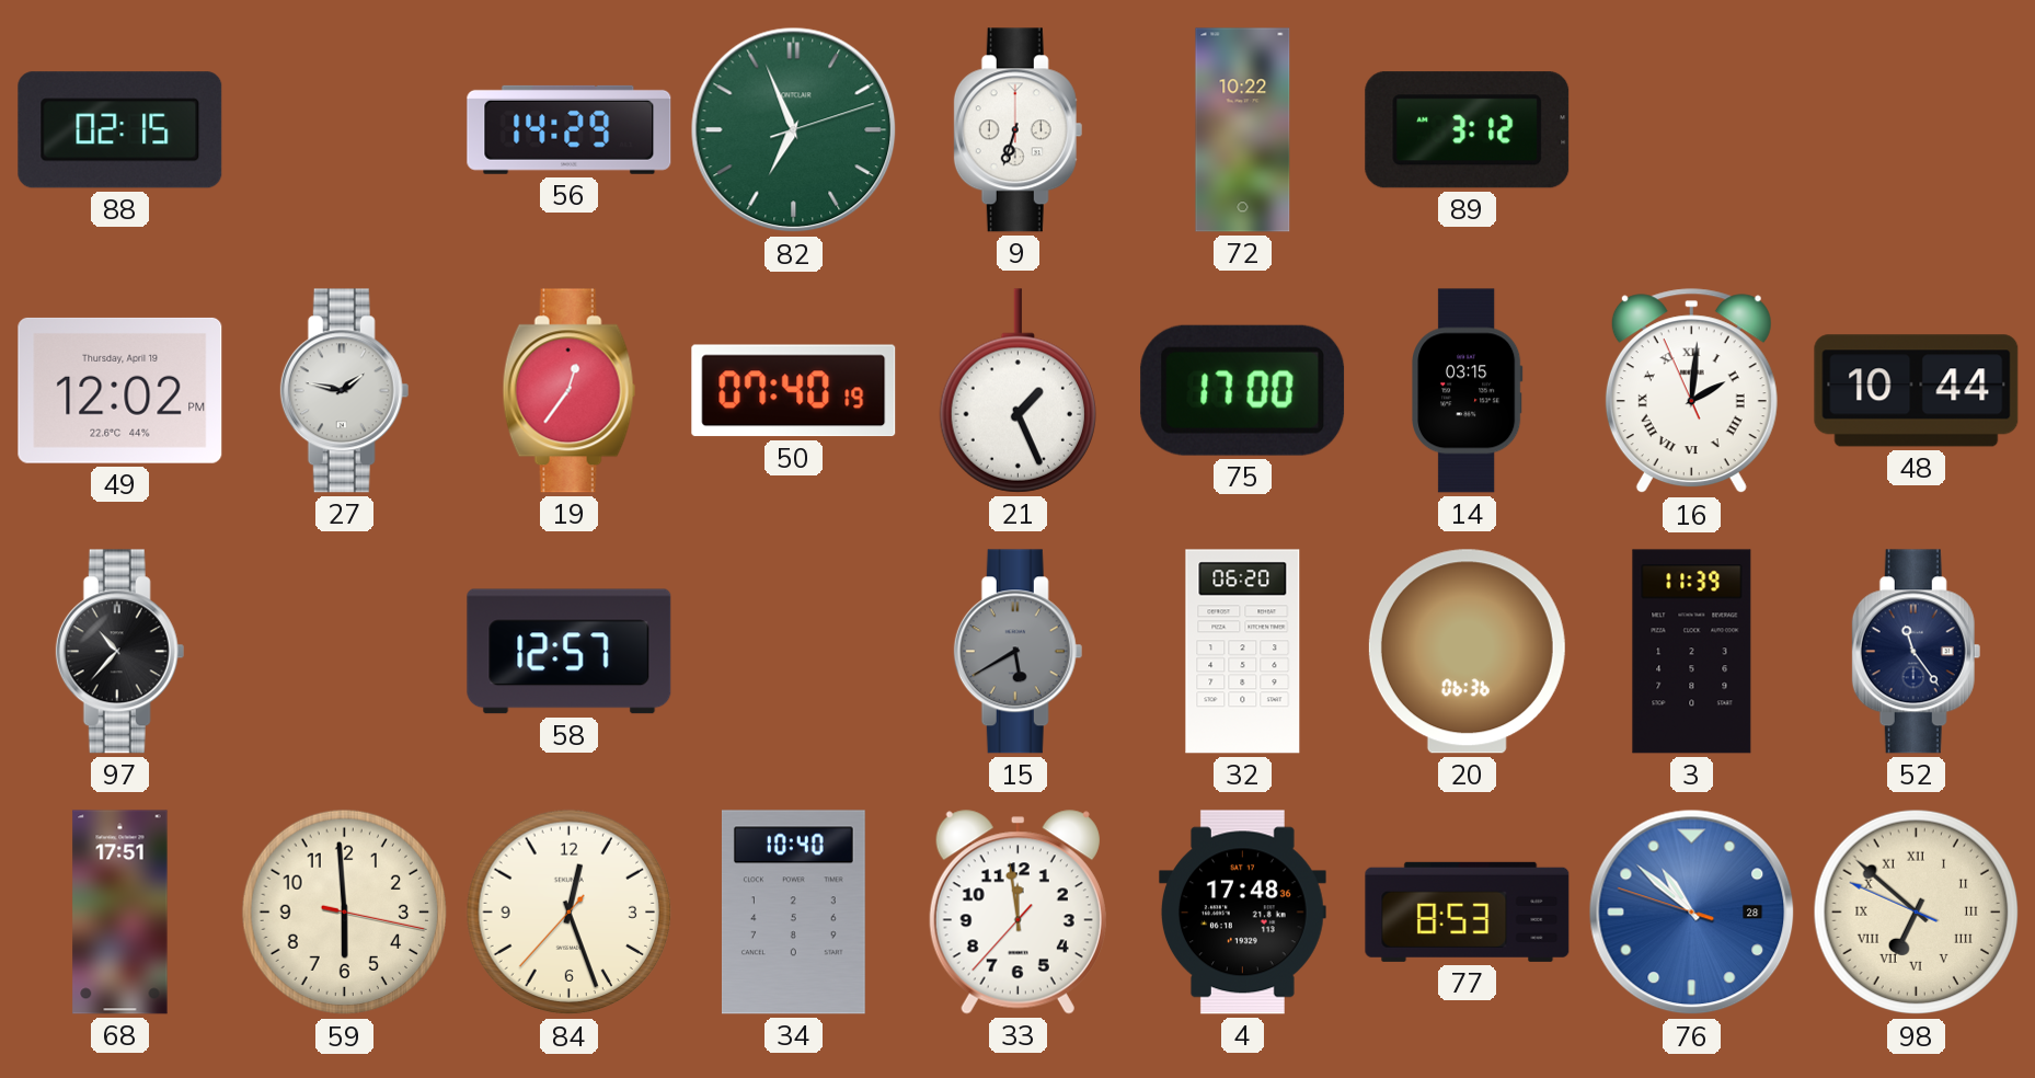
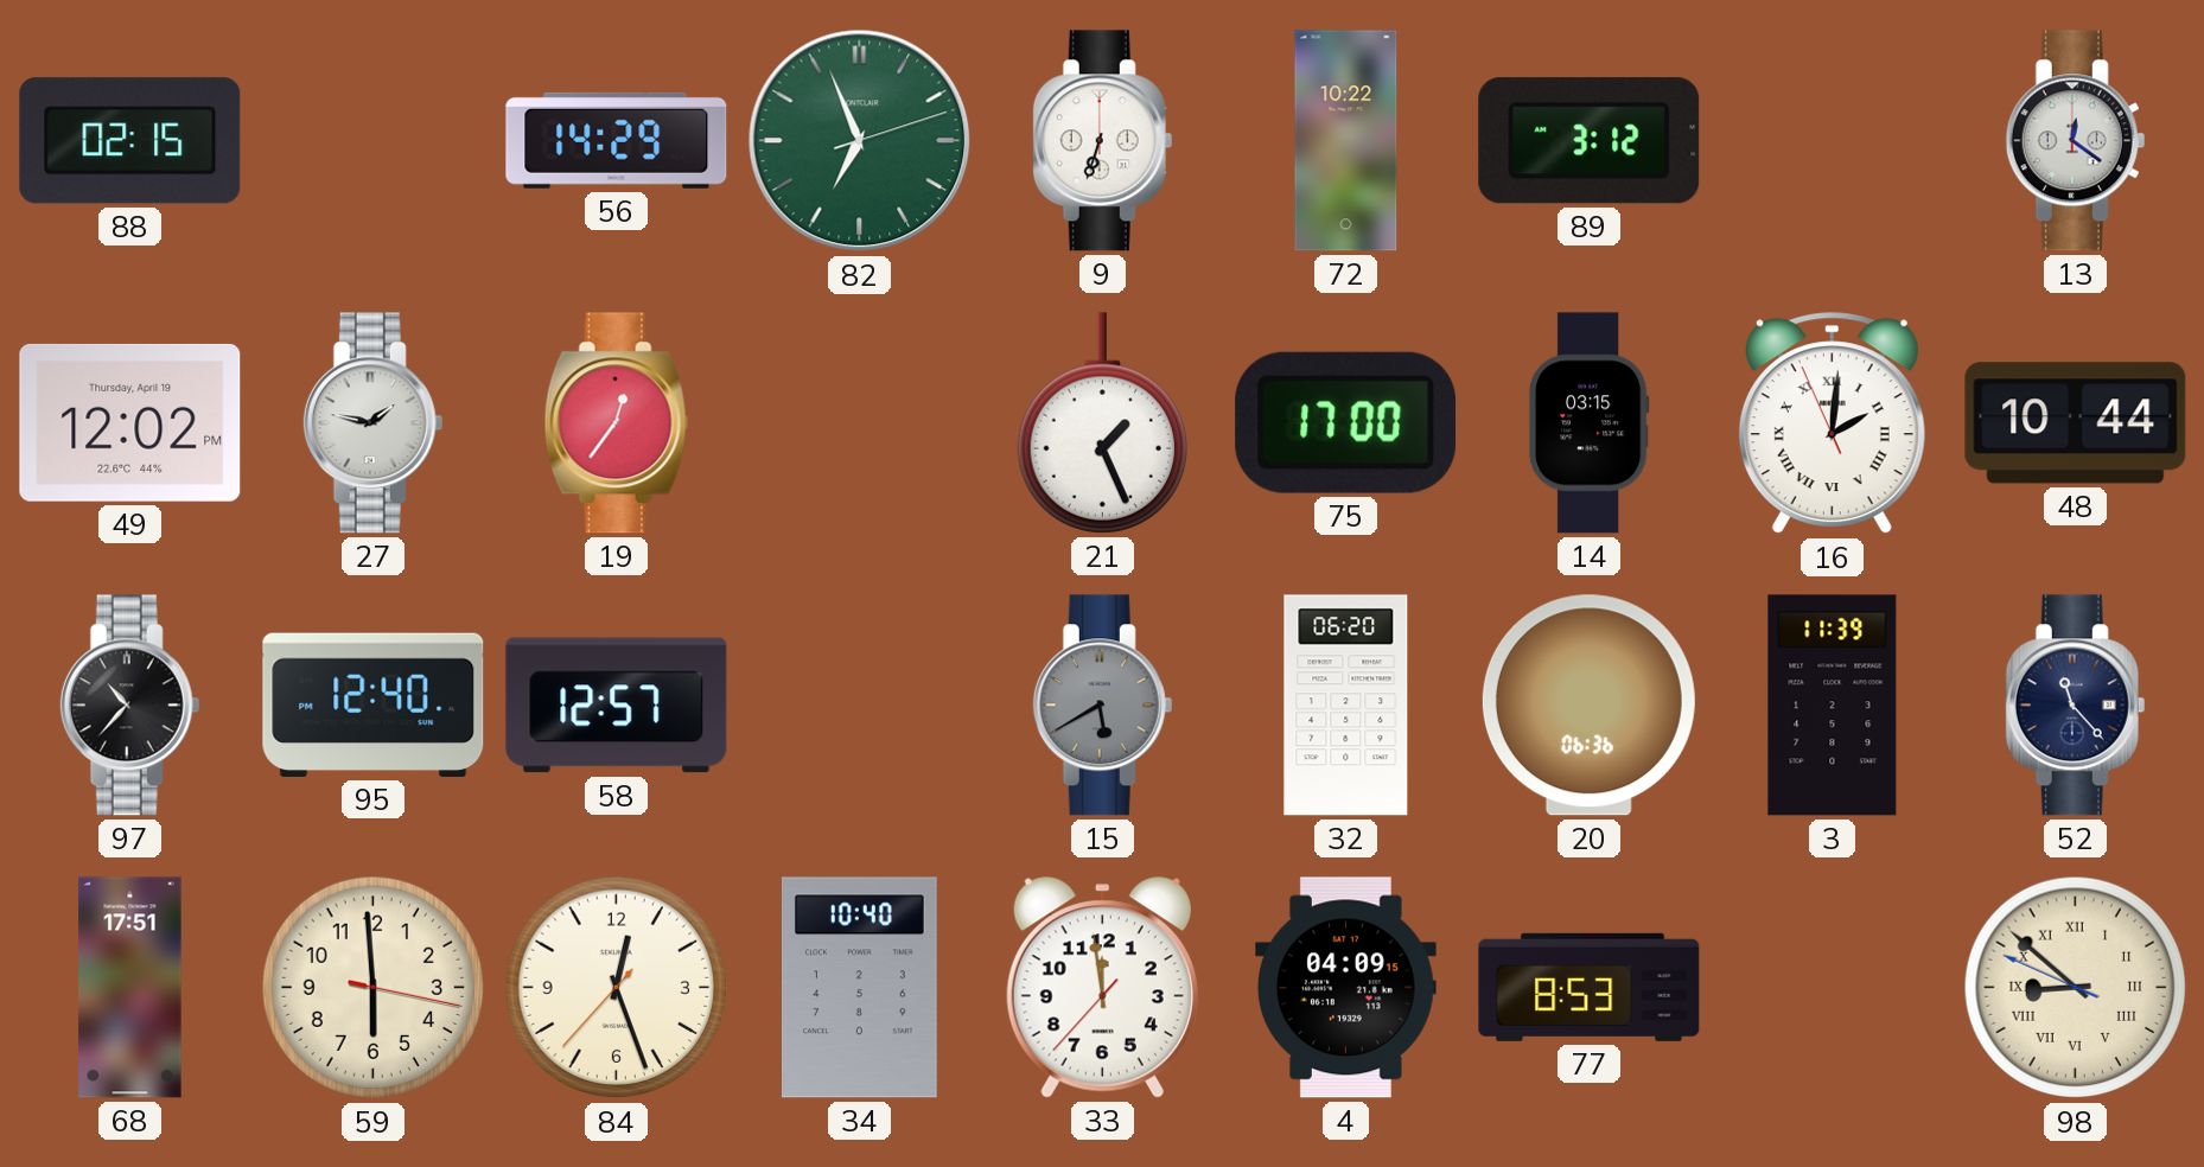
13: none -> 12:21 (2076, 141)
50: 07:40 -> none (794, 391)
95: none -> 12:40 (374, 704)
52: 11:24 -> 11:23 (2076, 706)
4: 17:48 -> 04:09 (1346, 988)
76: 10:51 -> none (1692, 913)
98: 6:51 -> 8:51 (2076, 988)
